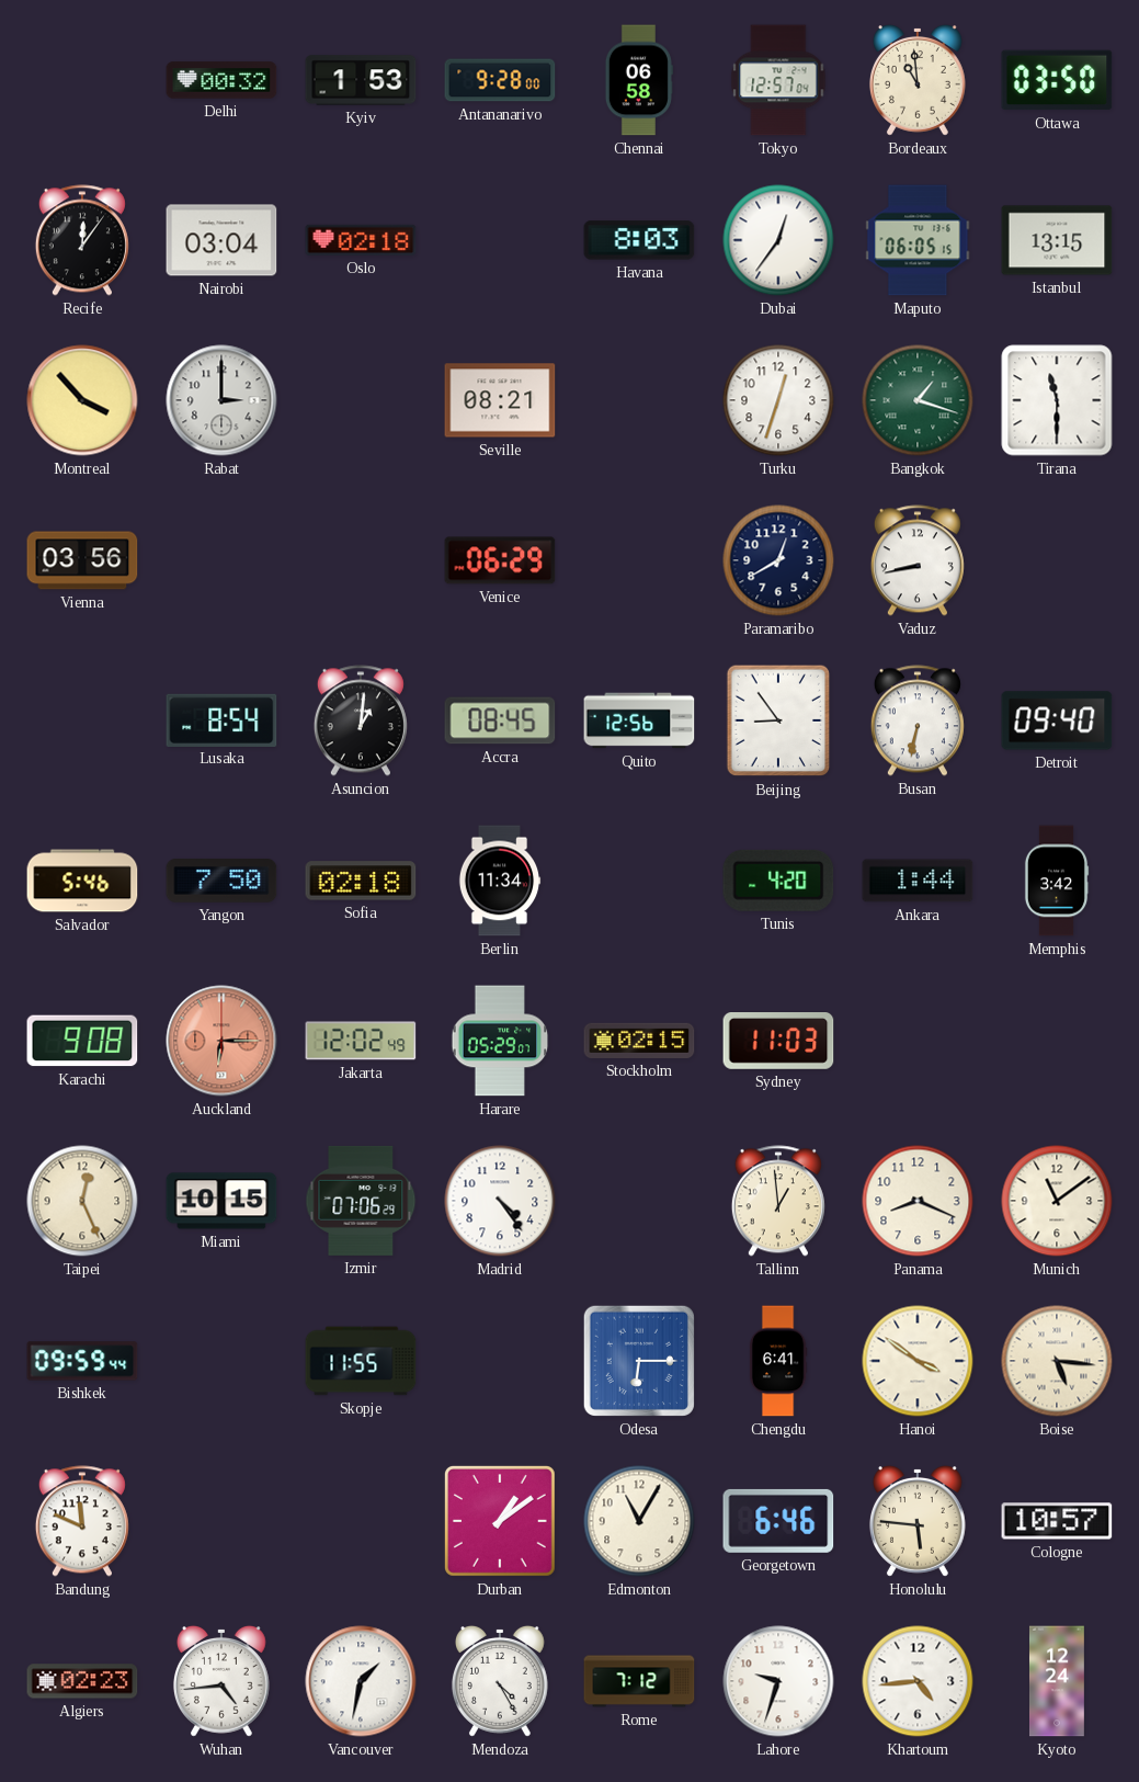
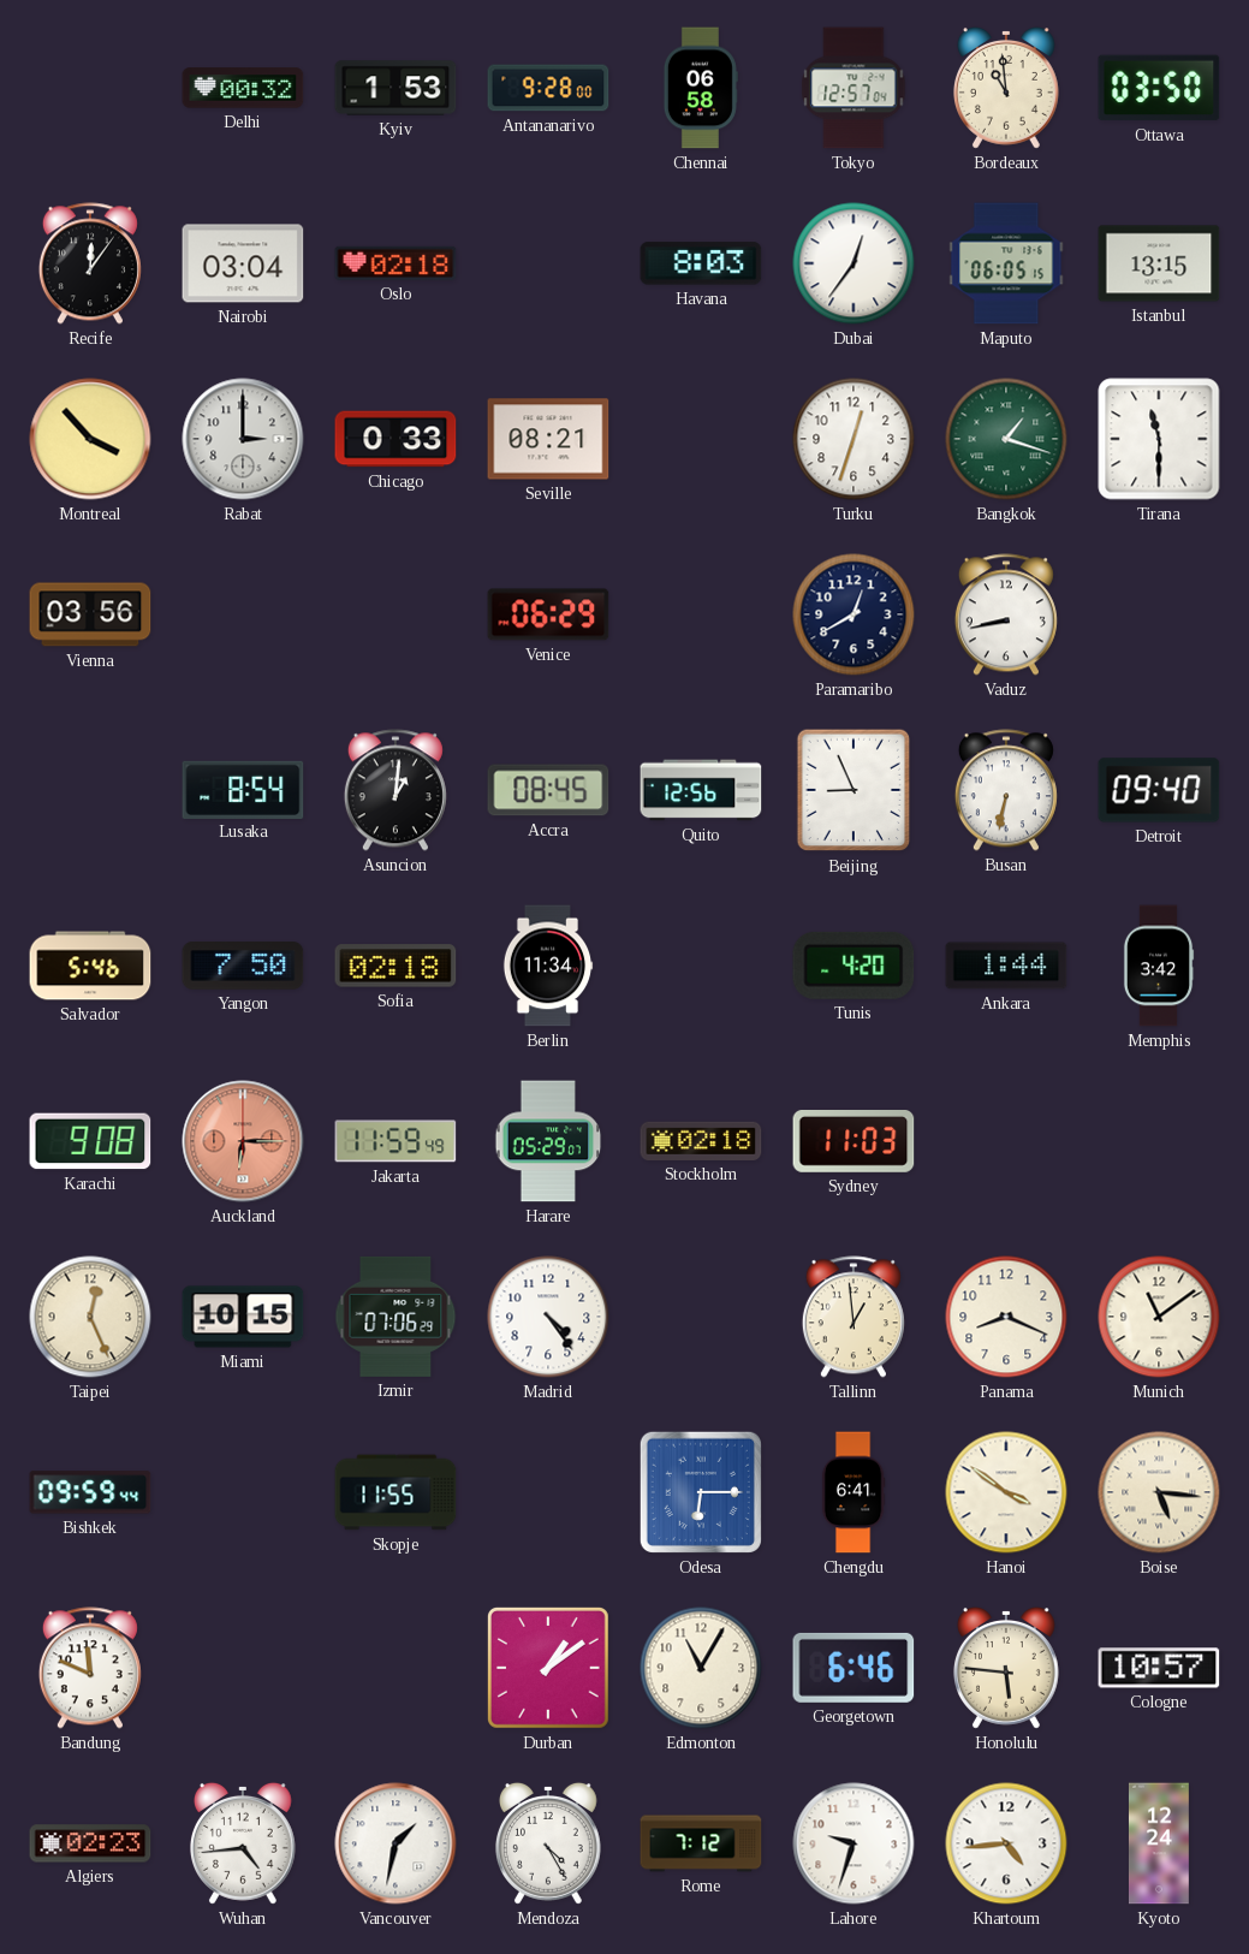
Chicago: none -> 0:33 (395, 439)
Beijing: 8:54 -> 8:56 (854, 790)
Jakarta: 12:02 -> 11:59 (395, 1141)
Stockholm: 02:15 -> 02:18 (701, 1141)
